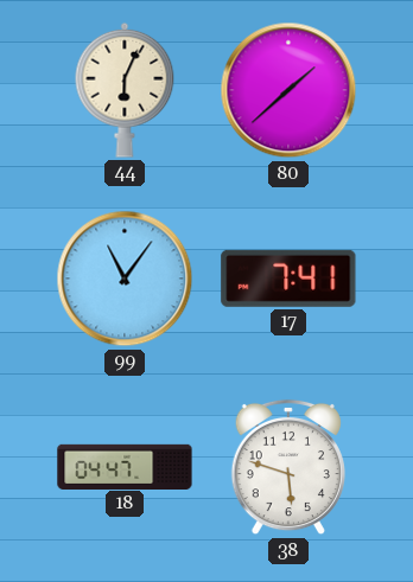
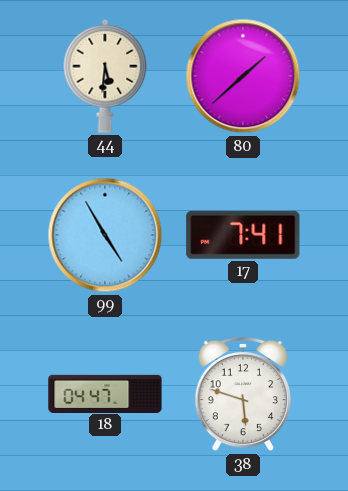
44: 6:04 -> 5:31 (105, 76)
99: 11:06 -> 4:55 (105, 235)
